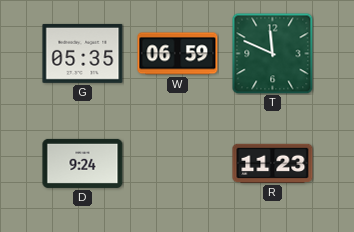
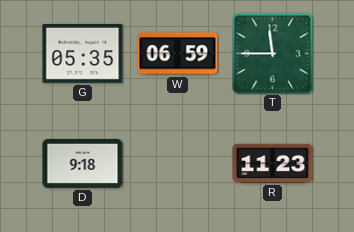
T: 11:49 -> 11:45 (272, 53)
D: 9:24 -> 9:18 (83, 163)
